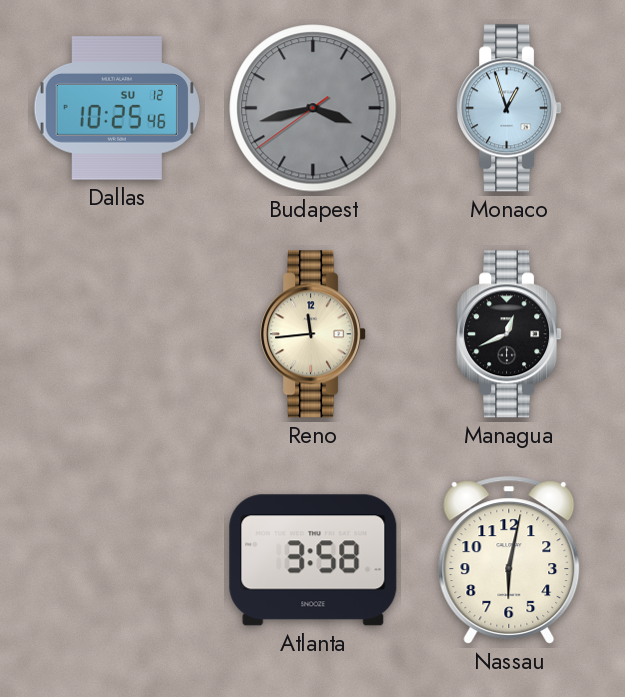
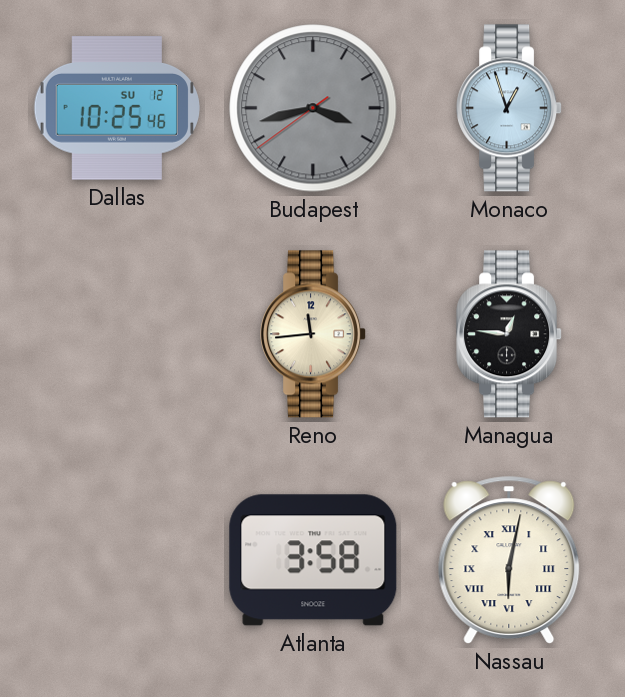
Managua: 12:41 -> 12:46 (510, 334)
Nassau numerals: Arabic -> Roman (509, 560)
